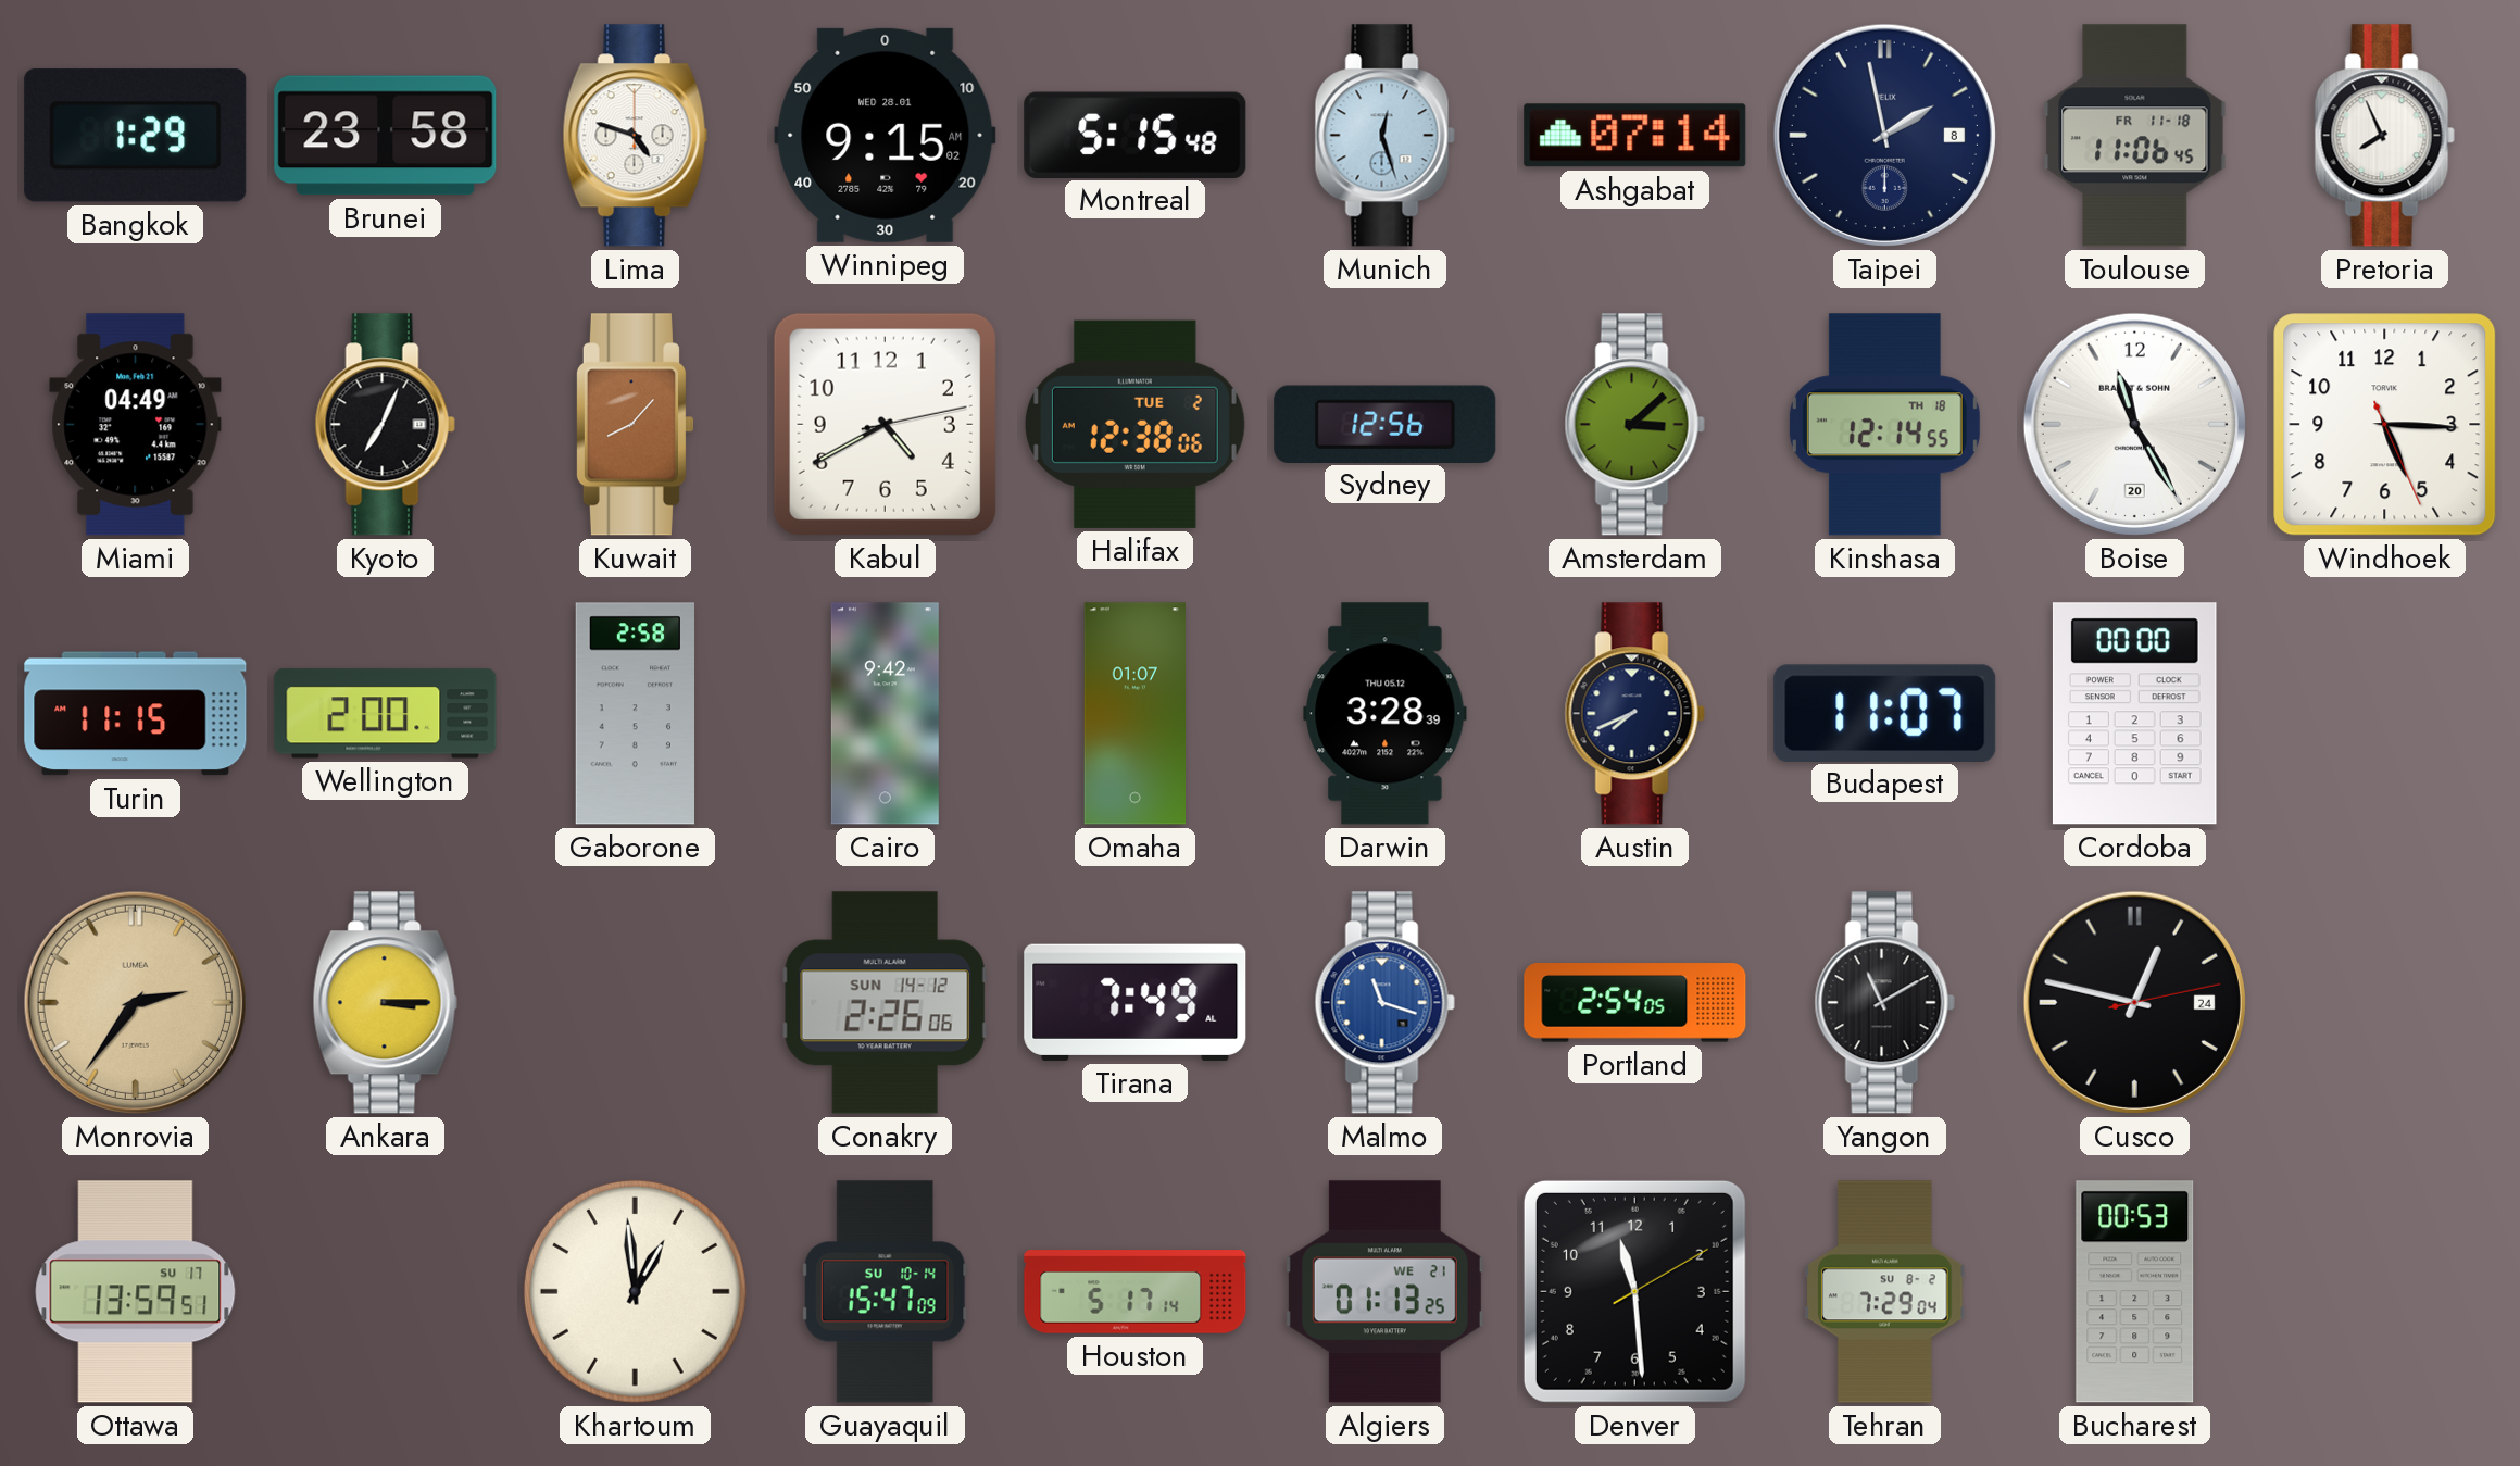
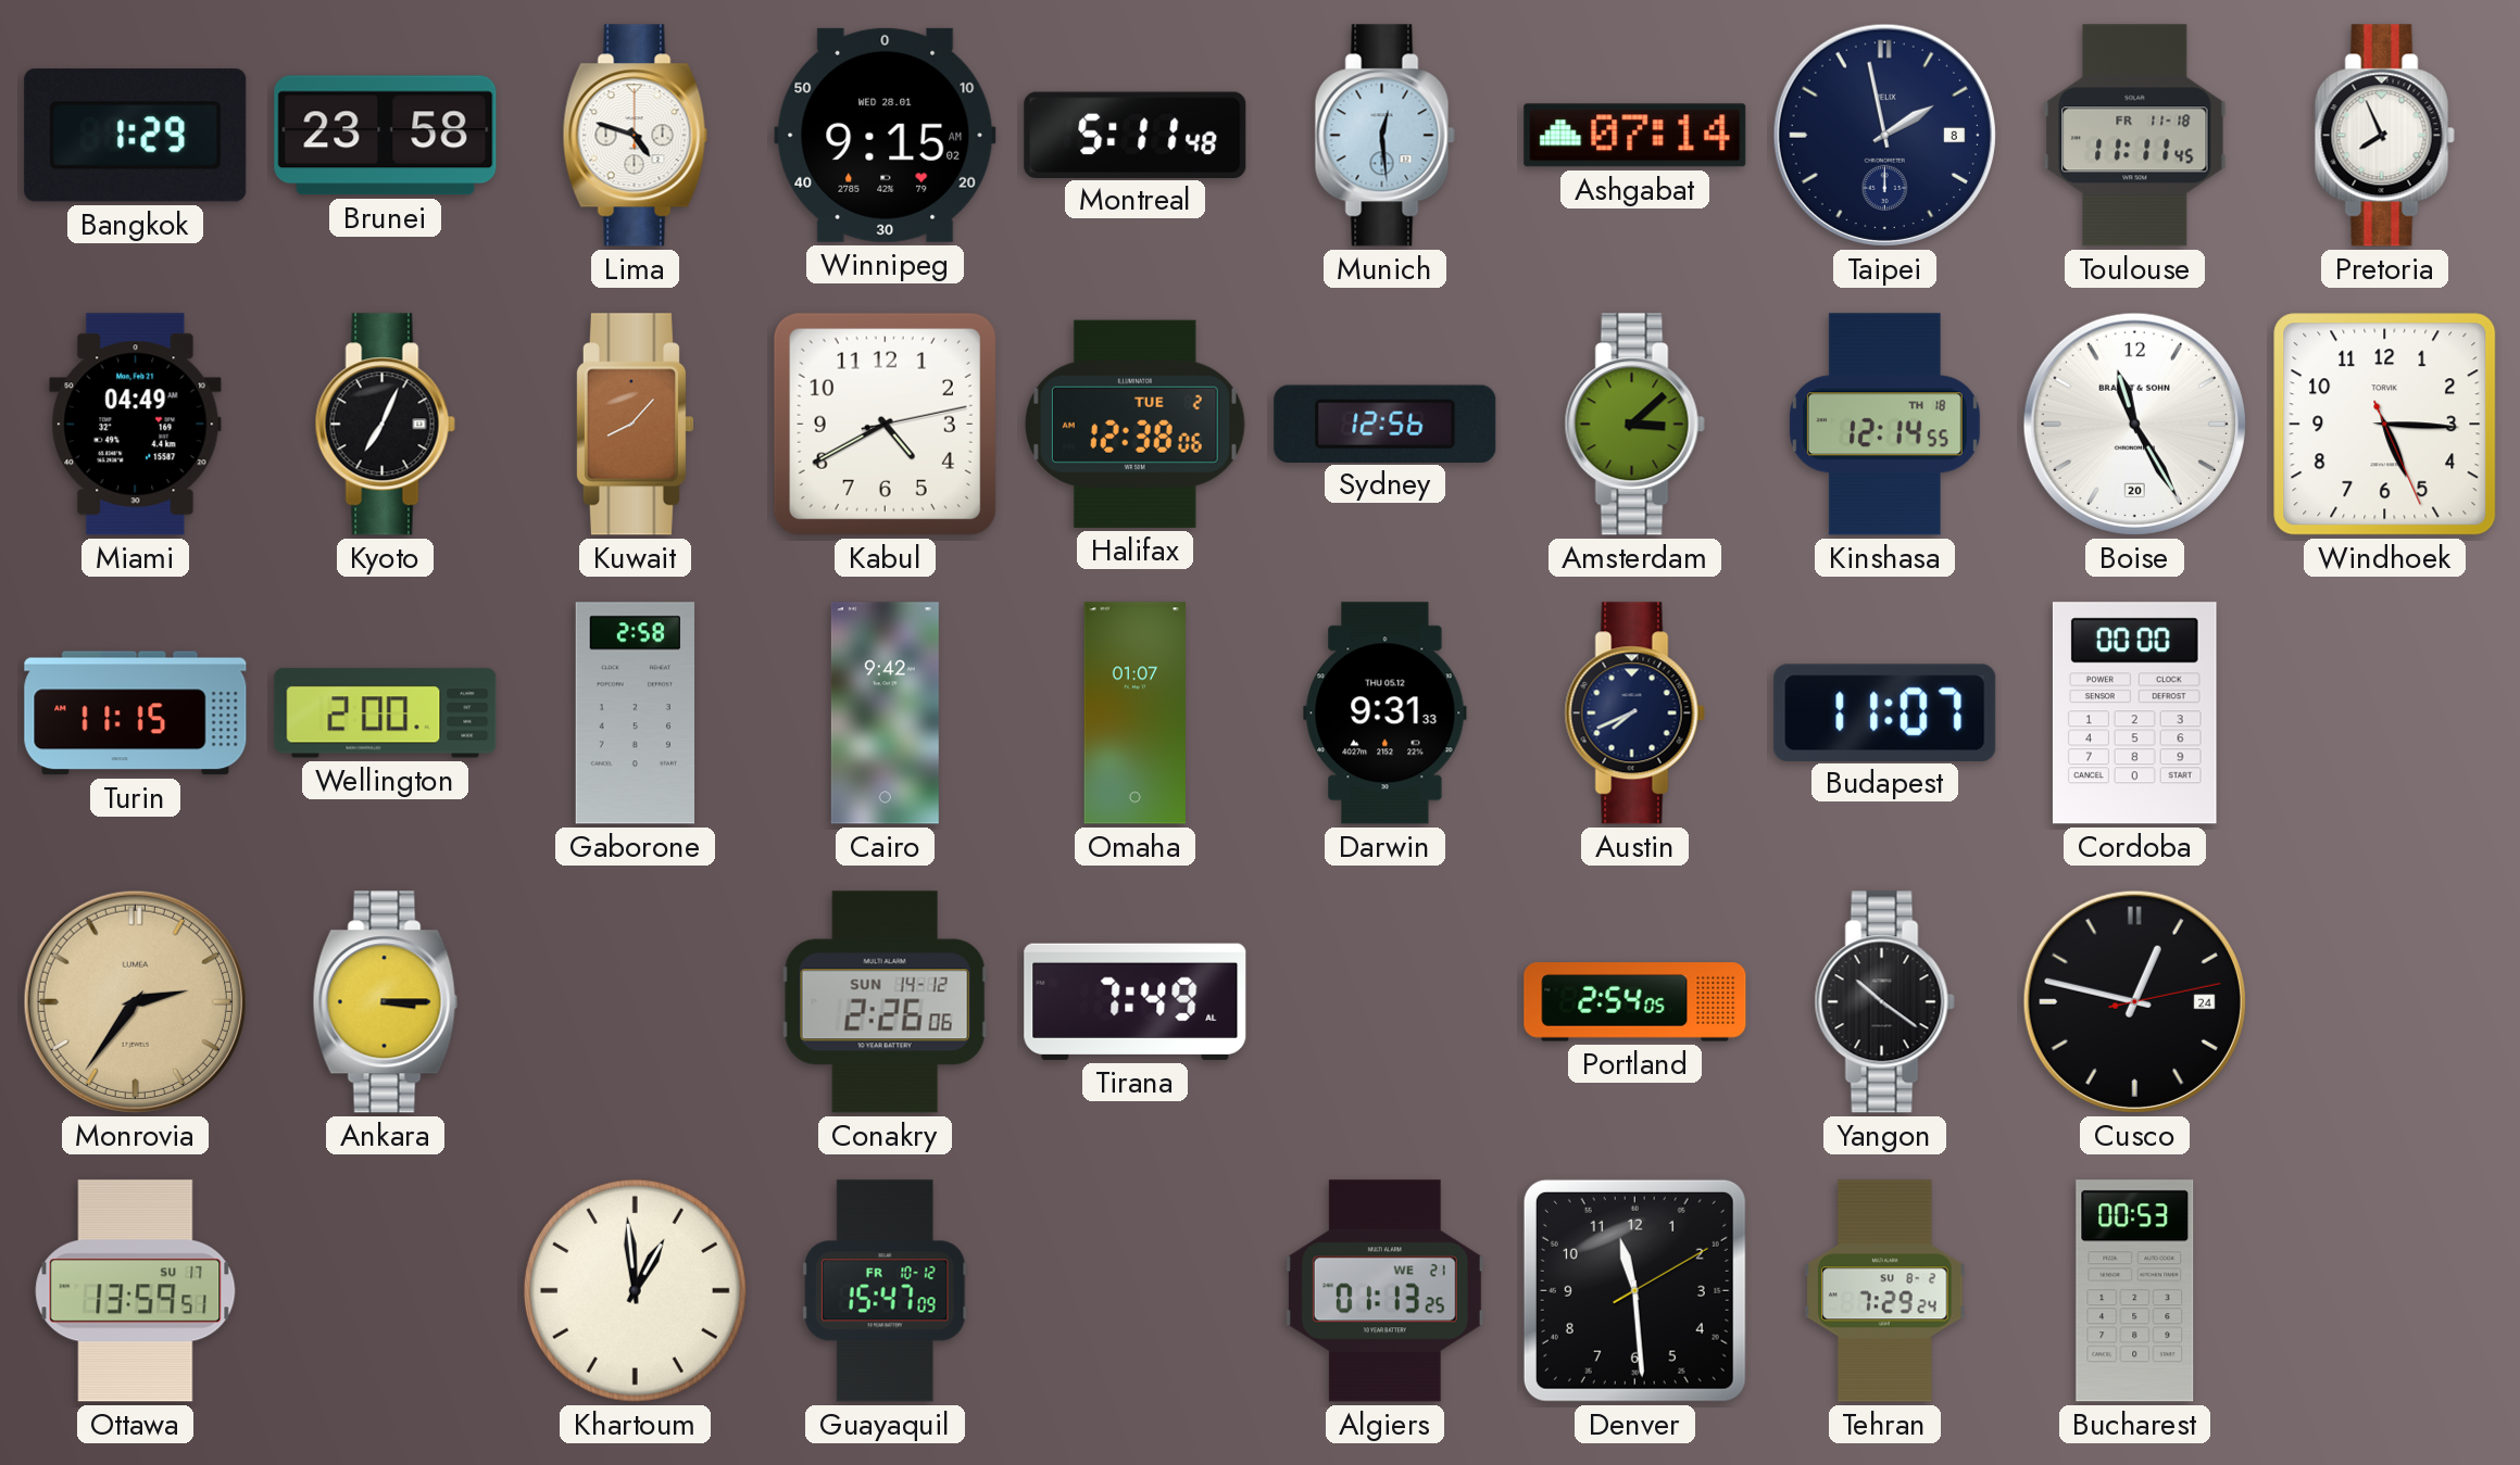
Montreal: 5:15 -> 5:11 (1136, 135)
Munich: 12:27 -> 12:29 (1384, 136)
Toulouse: 11:06 -> 11:11 (2135, 136)
Darwin: 3:28 -> 9:31 (1386, 713)
Malmo: 11:18 -> none (1384, 1003)
Yangon: 11:10 -> 10:21 (1884, 1002)
Guayaquil date: SU 10-14 -> FR 10-12 (885, 1291)
Houston: 5:17 -> none (1136, 1292)
Tehran: 7:29:04 -> 7:29:24 (1885, 1291)
